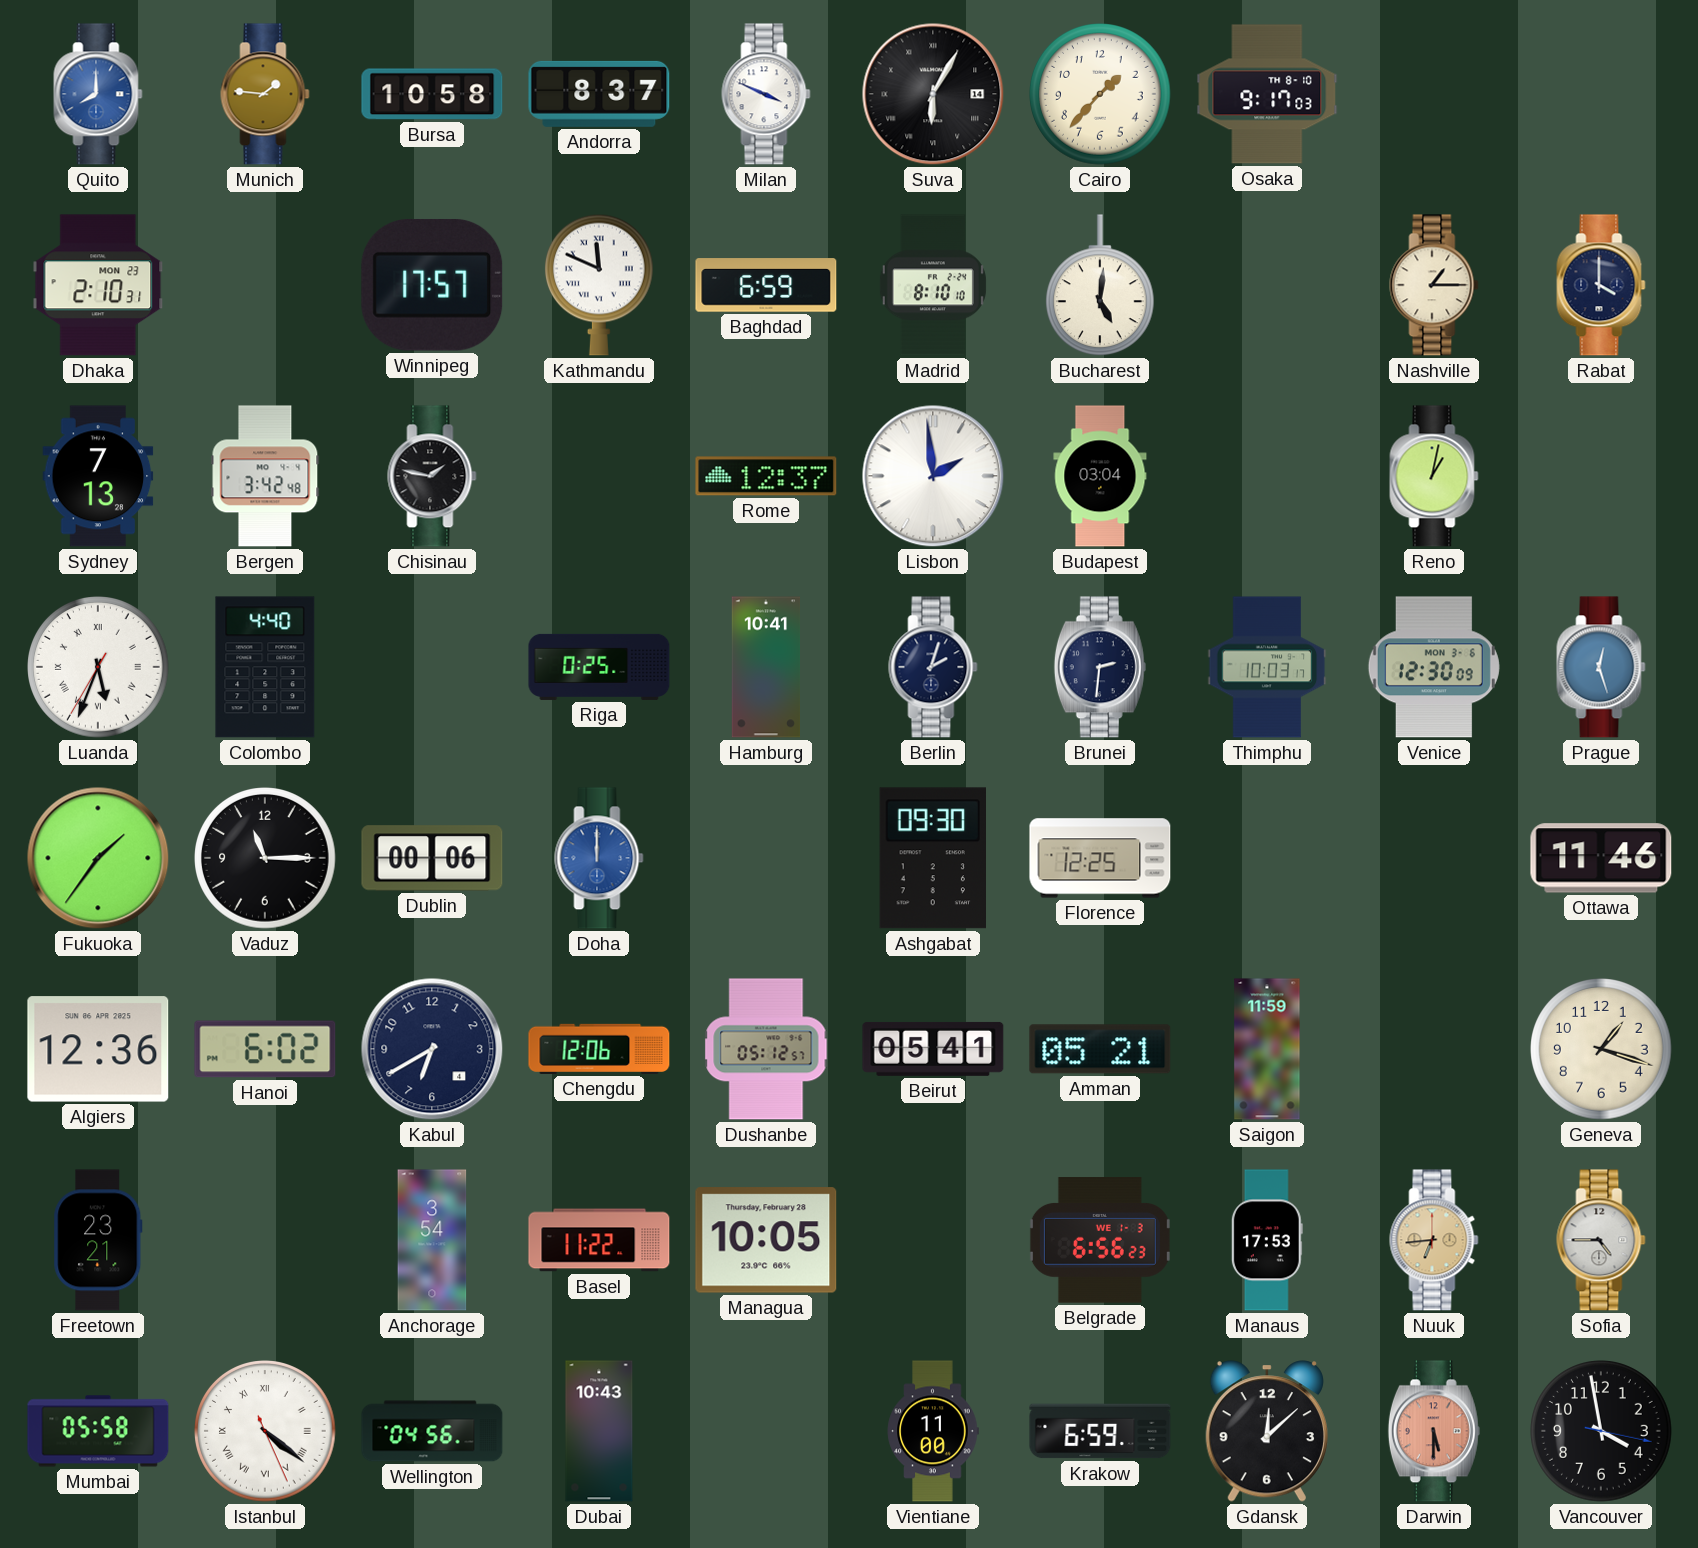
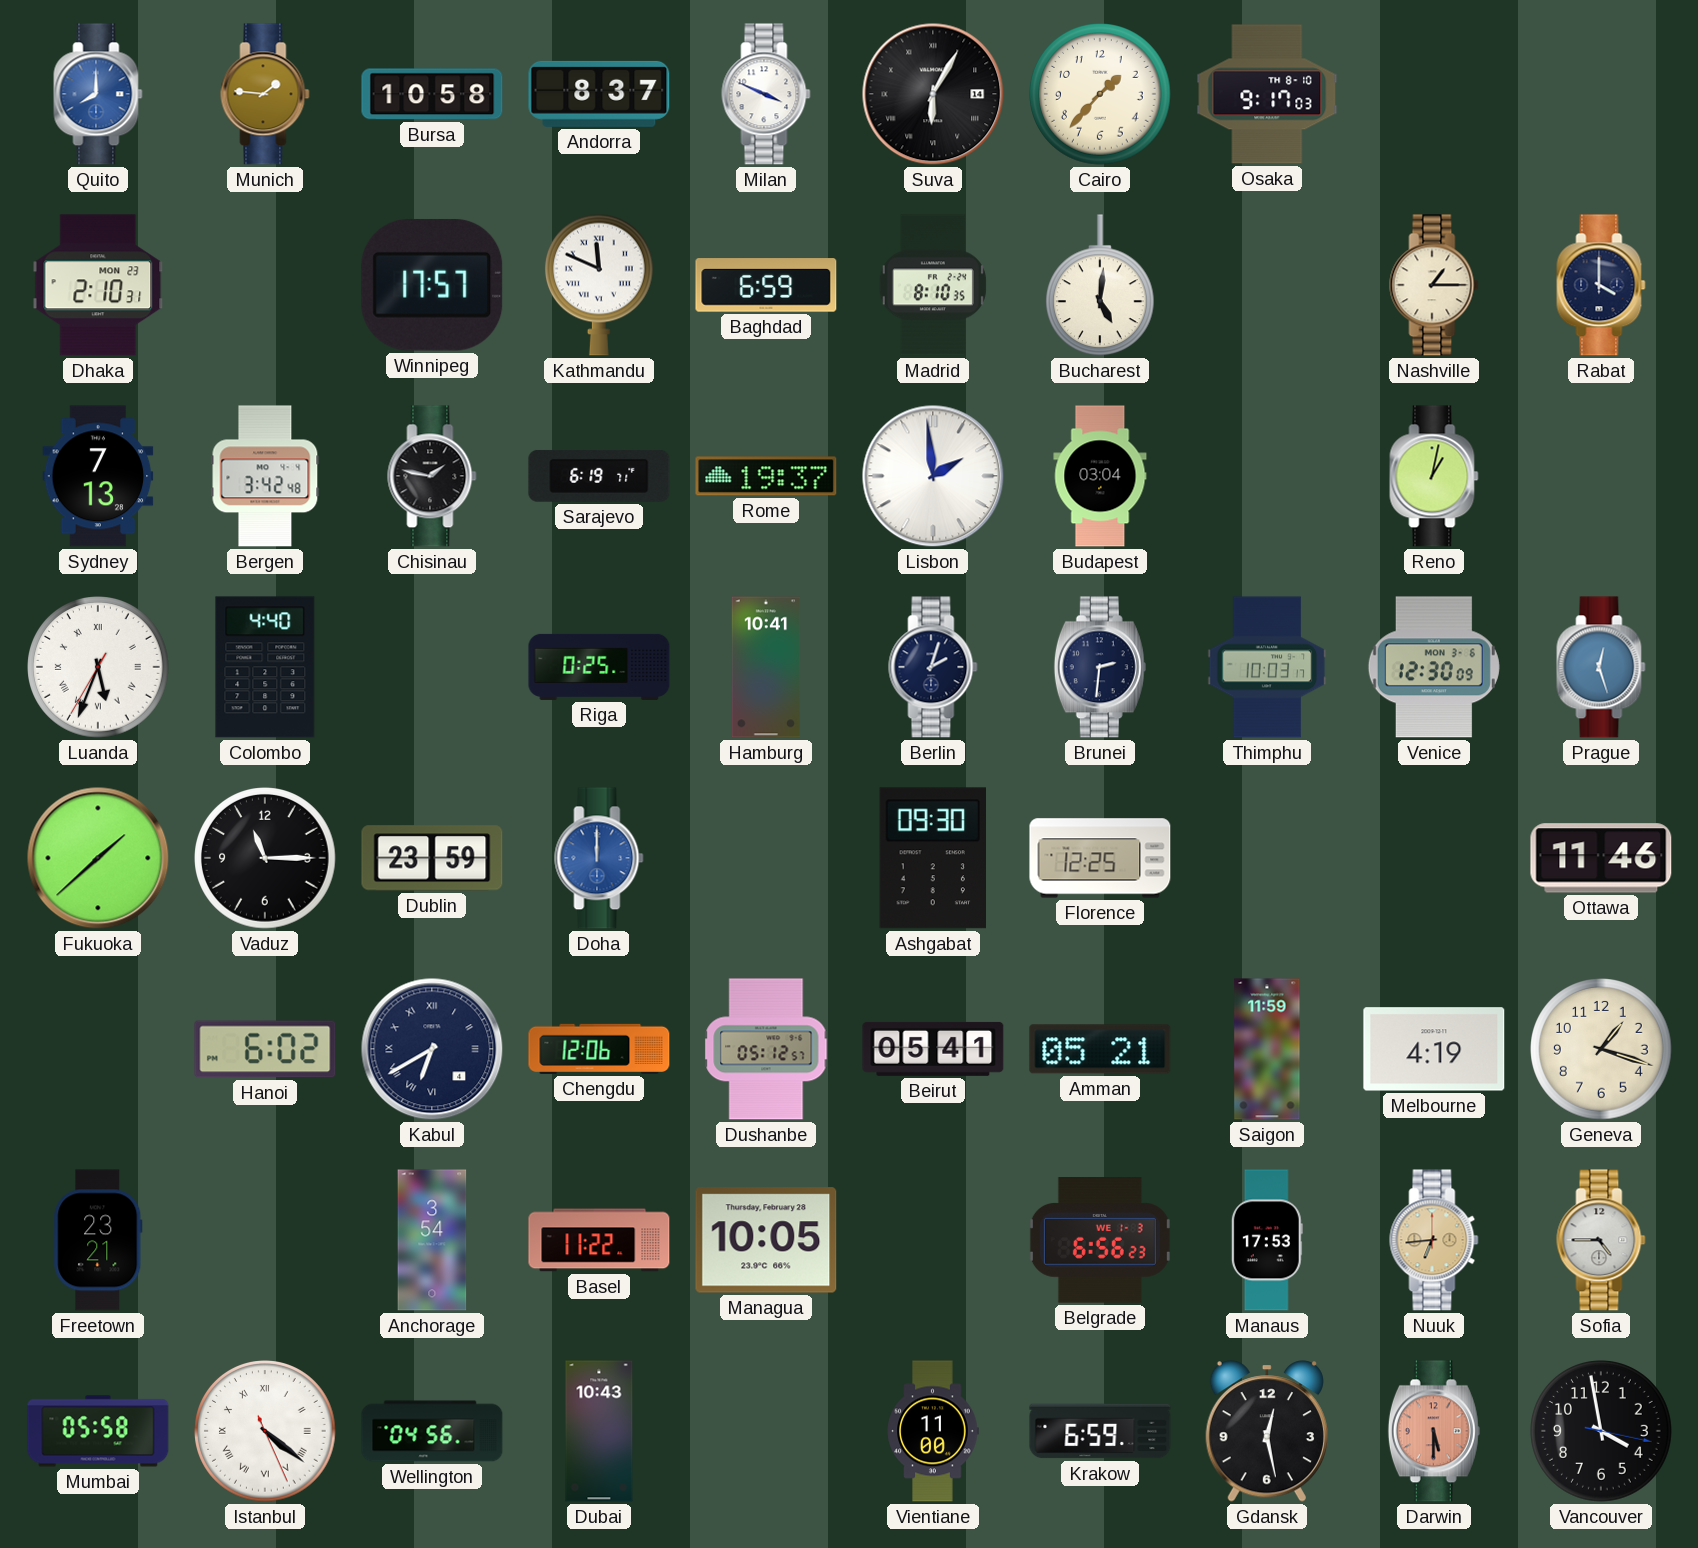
Madrid: 8:10:10 -> 8:10:35 (933, 285)
Sarajevo: none -> 6:19 (599, 476)
Rome: 12:37 -> 19:37 (766, 476)
Fukuoka: 1:36 -> 1:38 (98, 858)
Dublin: 00:06 -> 23:59 (432, 858)
Algiers: 12:36 -> none (98, 1049)
Kabul numerals: Arabic -> Roman (432, 1049)
Melbourne: none -> 4:19 (1434, 1049)
Gdansk: 12:08 -> 12:28 (1267, 1431)
